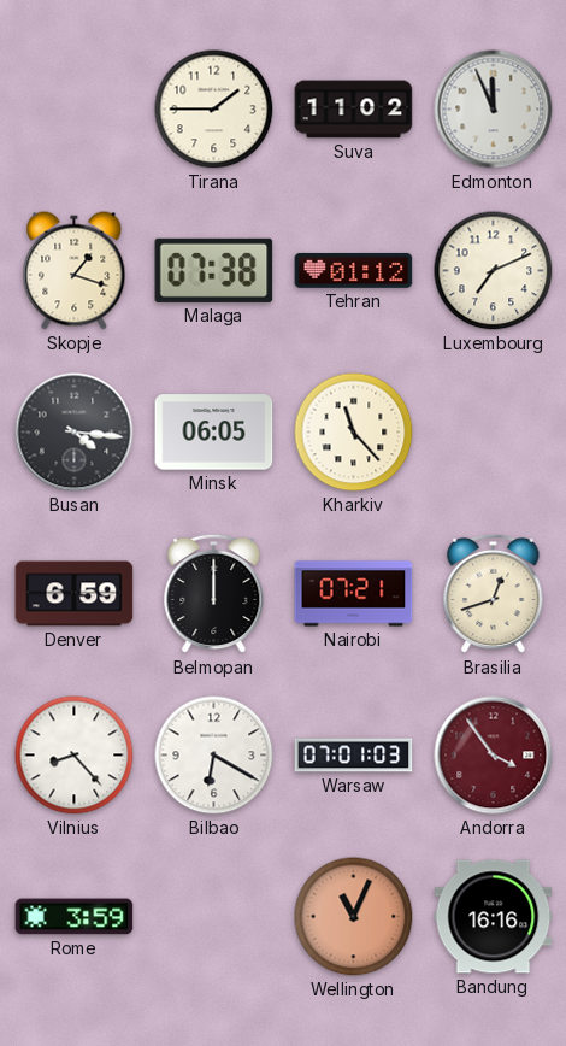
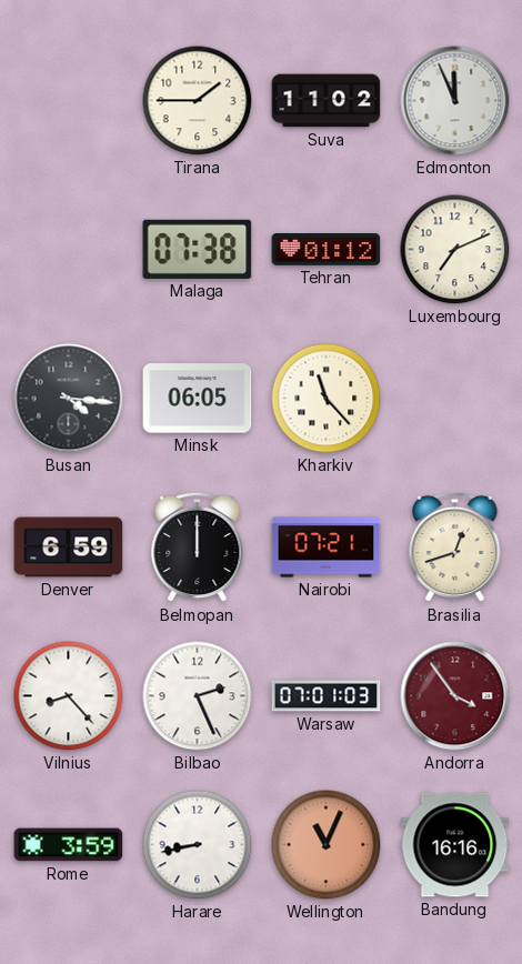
Skopje: 1:18 -> none (75, 271)
Bilbao: 6:20 -> 2:26 (198, 696)
Harare: none -> 8:43 (198, 845)
